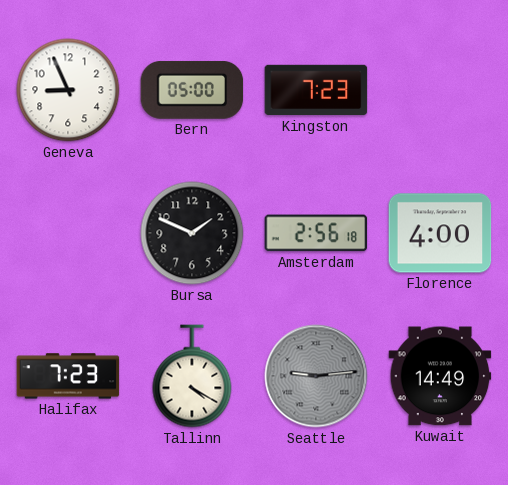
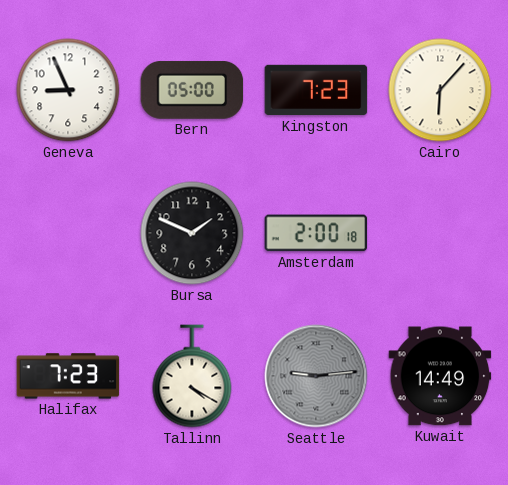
Cairo: none -> 6:07 (440, 90)
Amsterdam: 2:56 -> 2:00 (316, 233)
Florence: 4:00 -> none (440, 233)
